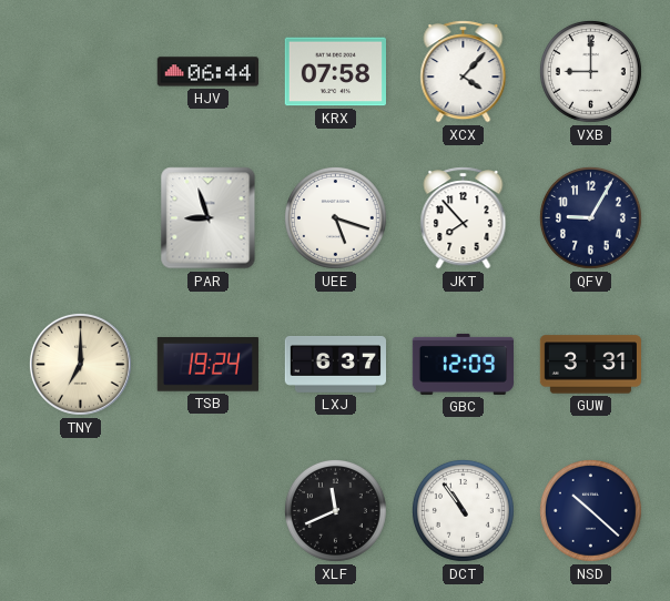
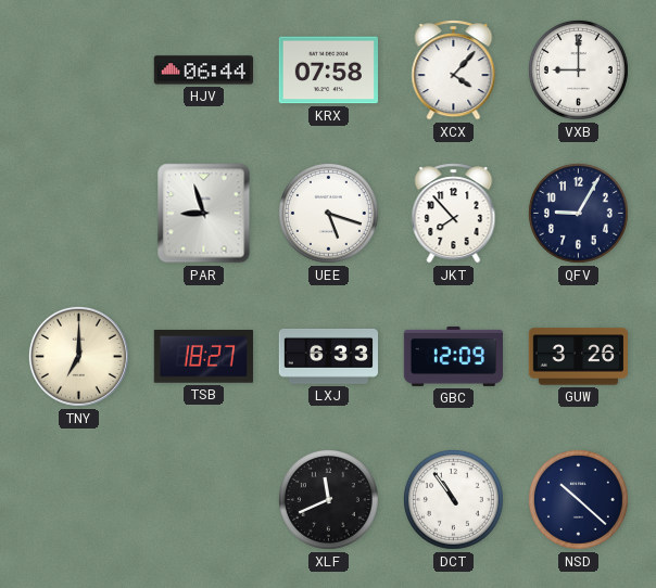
TSB: 19:24 -> 18:27 (203, 357)
LXJ: 6:37 -> 6:33 (328, 356)
GUW: 3:31 -> 3:26 (578, 357)
